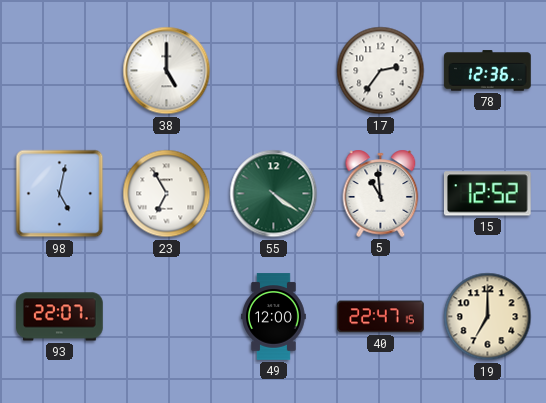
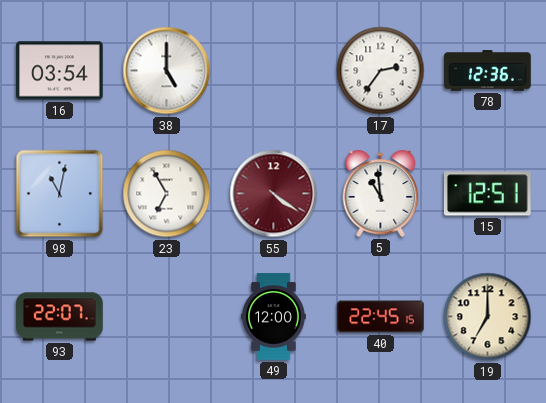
16: none -> 03:54 (60, 71)
98: 5:02 -> 11:02 (60, 194)
55 dial: green -> burgundy (274, 194)
15: 12:52 -> 12:51 (487, 194)
40: 22:47 -> 22:45 (381, 317)
